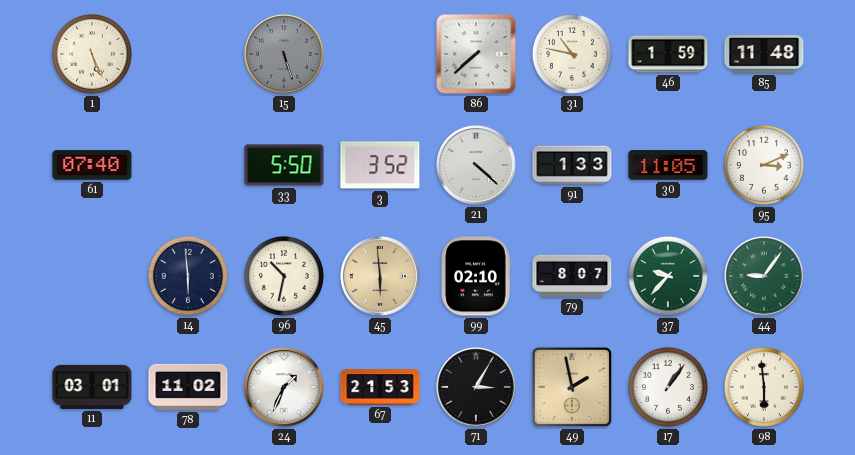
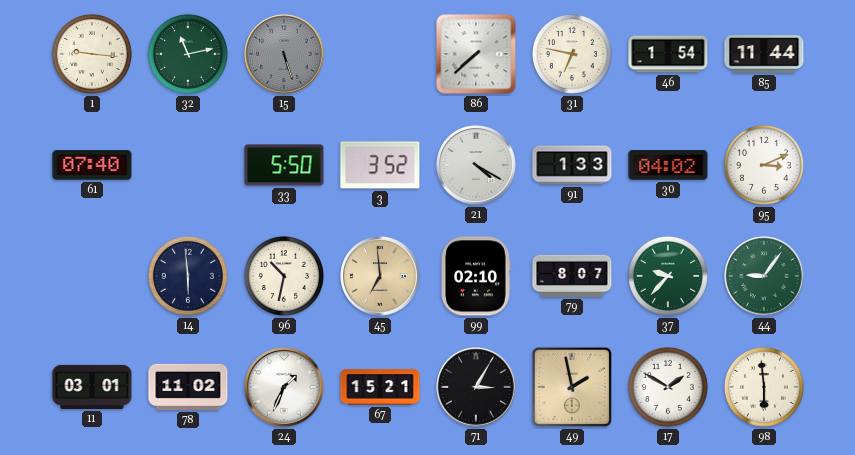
1: 5:26 -> 9:16 (92, 54)
32: none -> 11:13 (188, 54)
31: 10:47 -> 6:47 (572, 54)
46: 1:59 -> 1:54 (668, 54)
85: 11:48 -> 11:44 (764, 54)
21: 4:22 -> 4:20 (476, 165)
30: 11:05 -> 04:02 (668, 165)
45: 5:59 -> 6:59 (380, 276)
67: 21:53 -> 15:21 (380, 387)
17: 1:06 -> 1:50 (668, 387)
